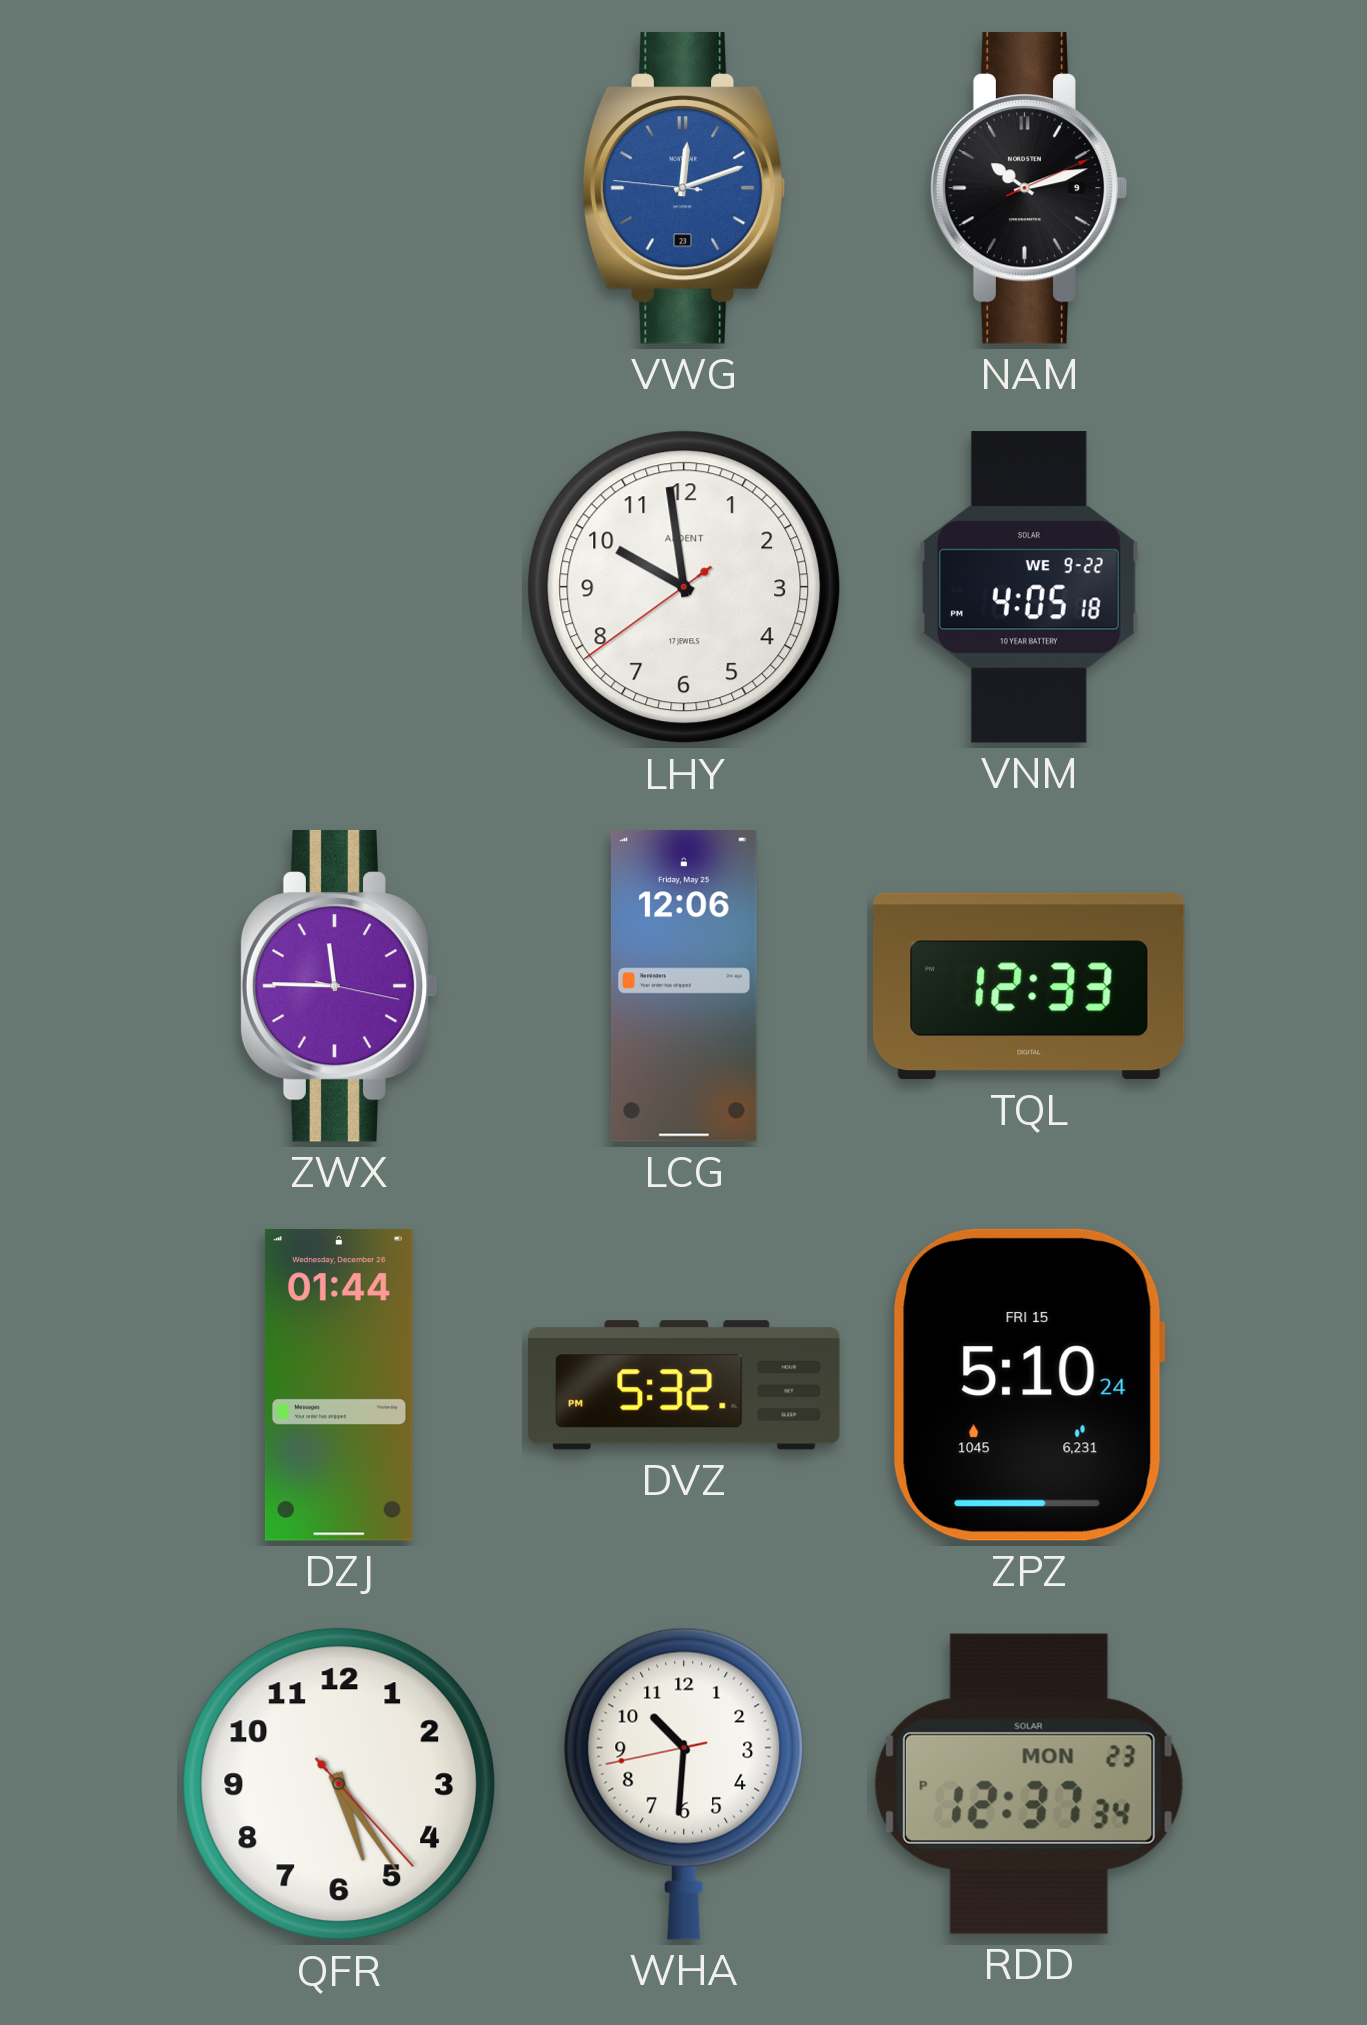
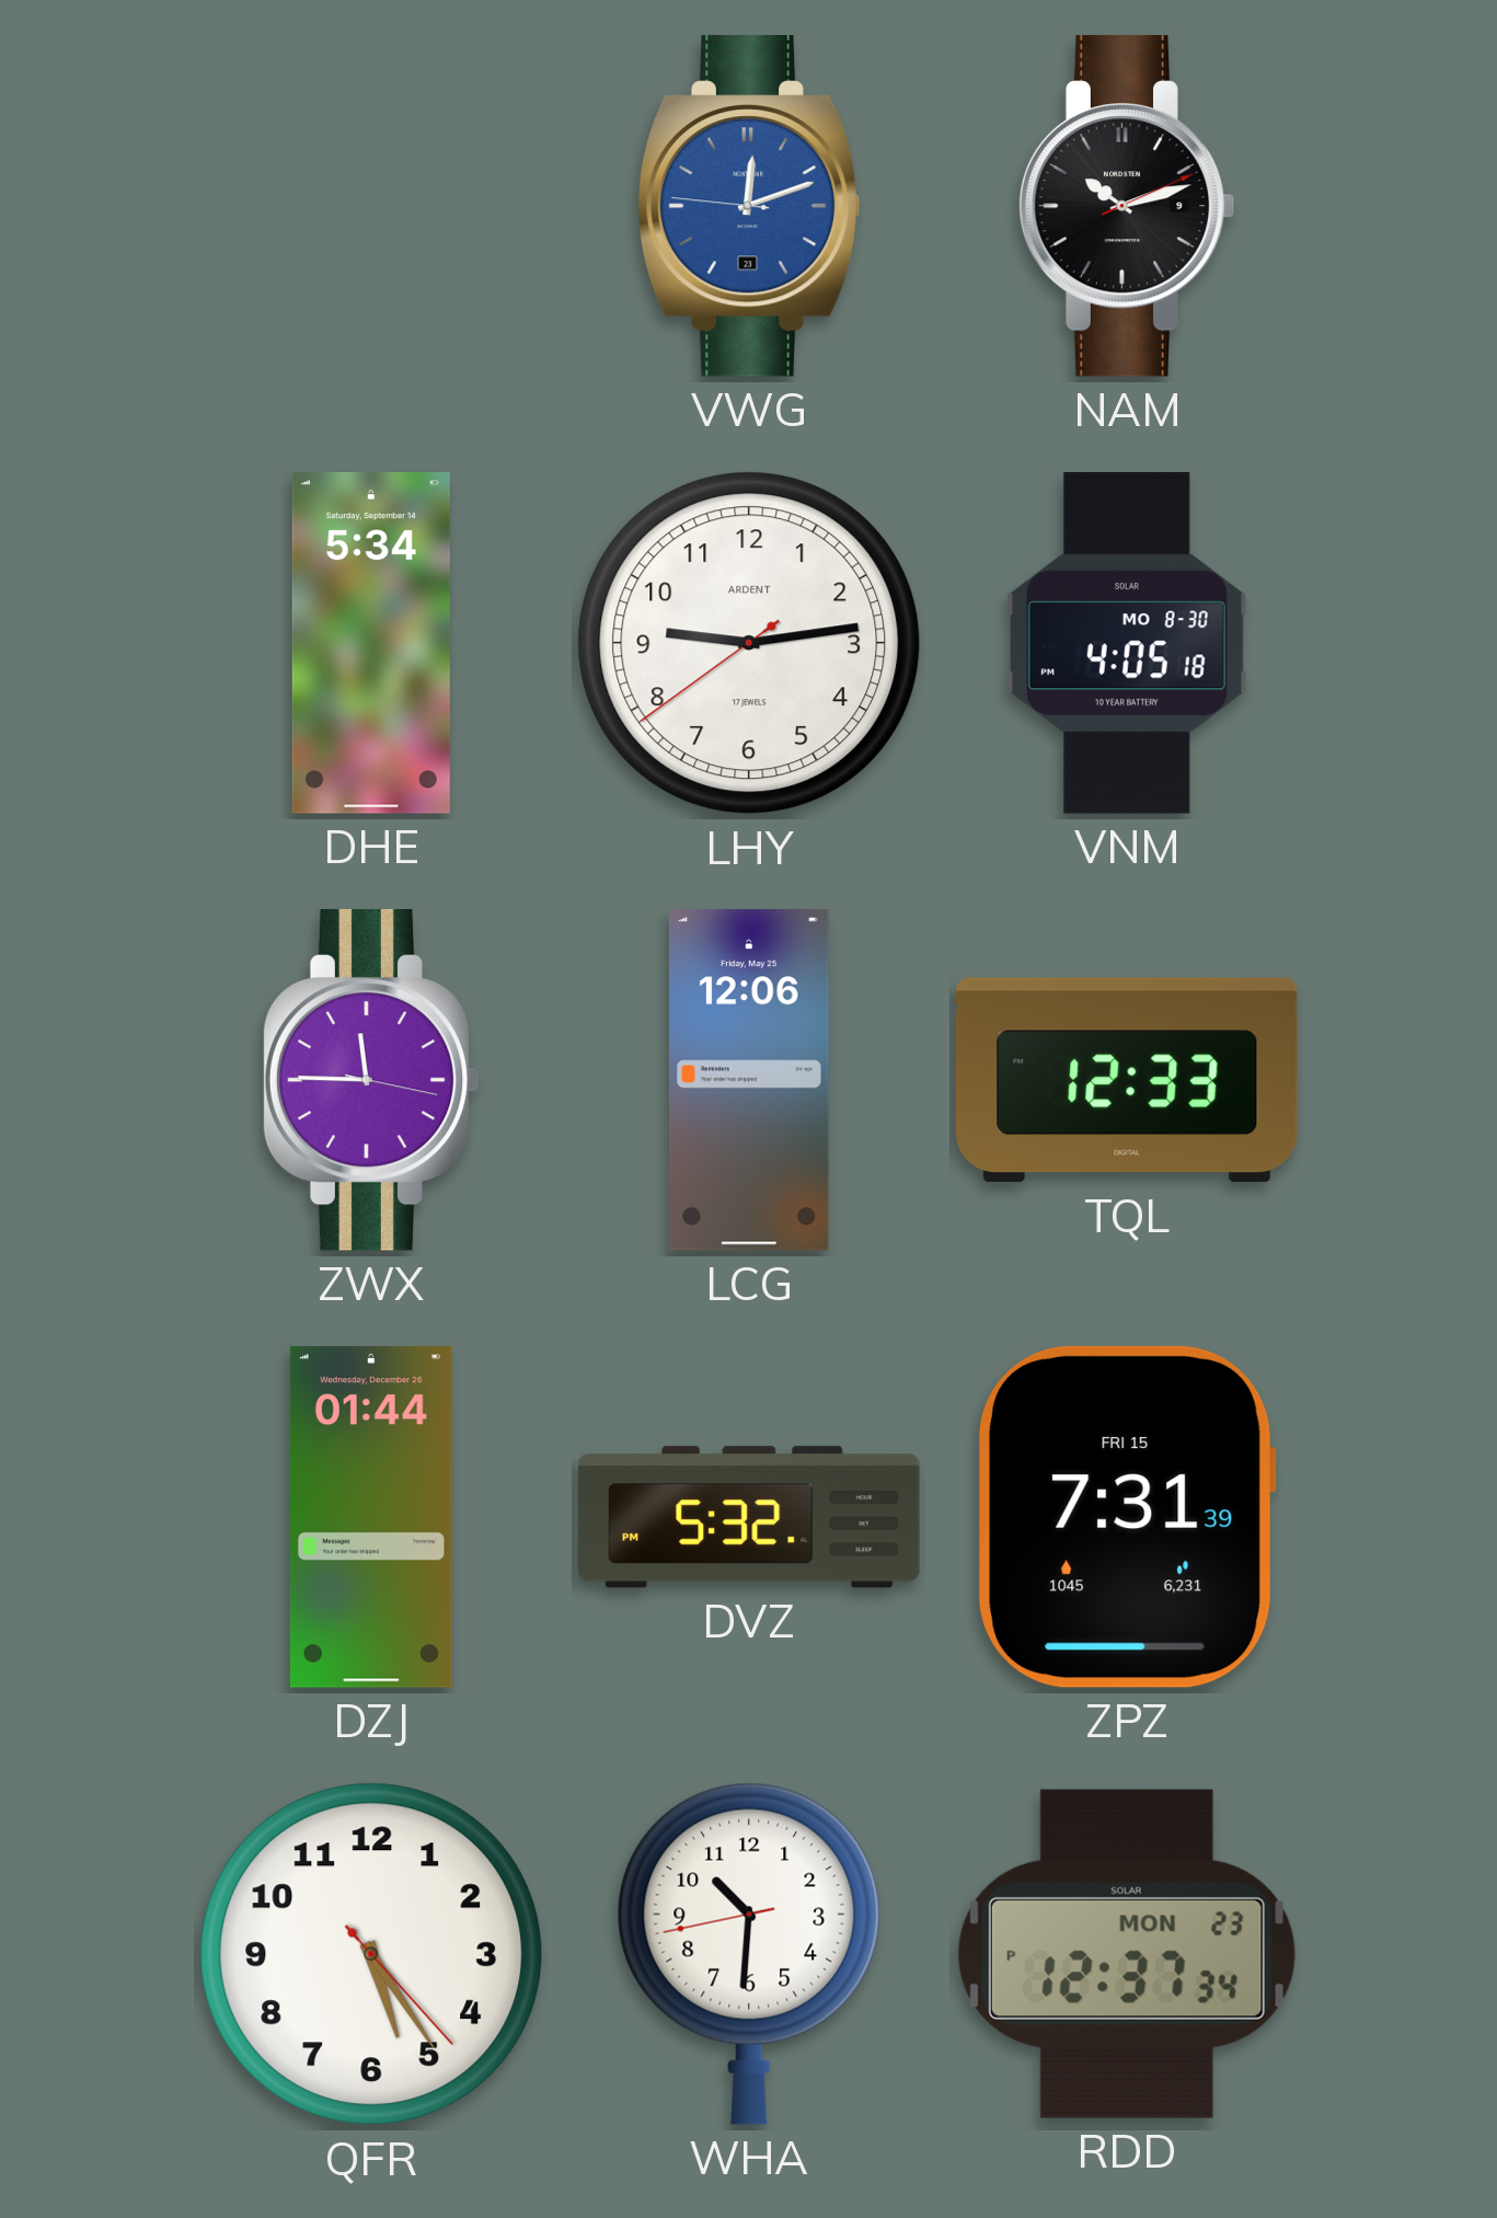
DHE: none -> 5:34 (371, 643)
LHY: 9:58 -> 9:13 (749, 643)
VNM date: WE 9-22 -> MO 8-30 (1127, 643)
ZPZ: 5:10 -> 7:31 (1127, 1517)
